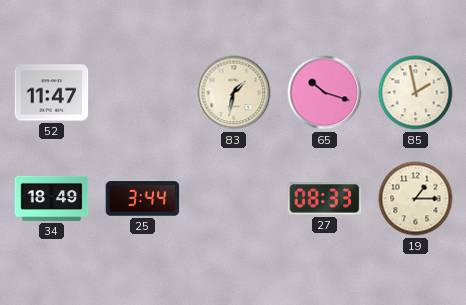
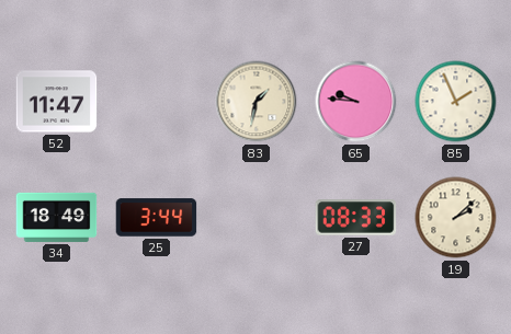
65: 10:18 -> 9:46 (356, 102)
85: 1:58 -> 1:56 (456, 102)
19: 1:15 -> 2:08 (456, 218)
